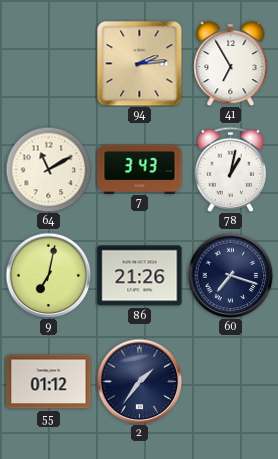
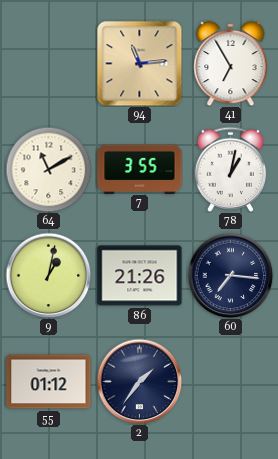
94: 2:14 -> 11:14 (139, 63)
7: 3:43 -> 3:55 (140, 169)
9: 7:02 -> 1:02 (48, 275)
60: 7:18 -> 7:16 (230, 275)
